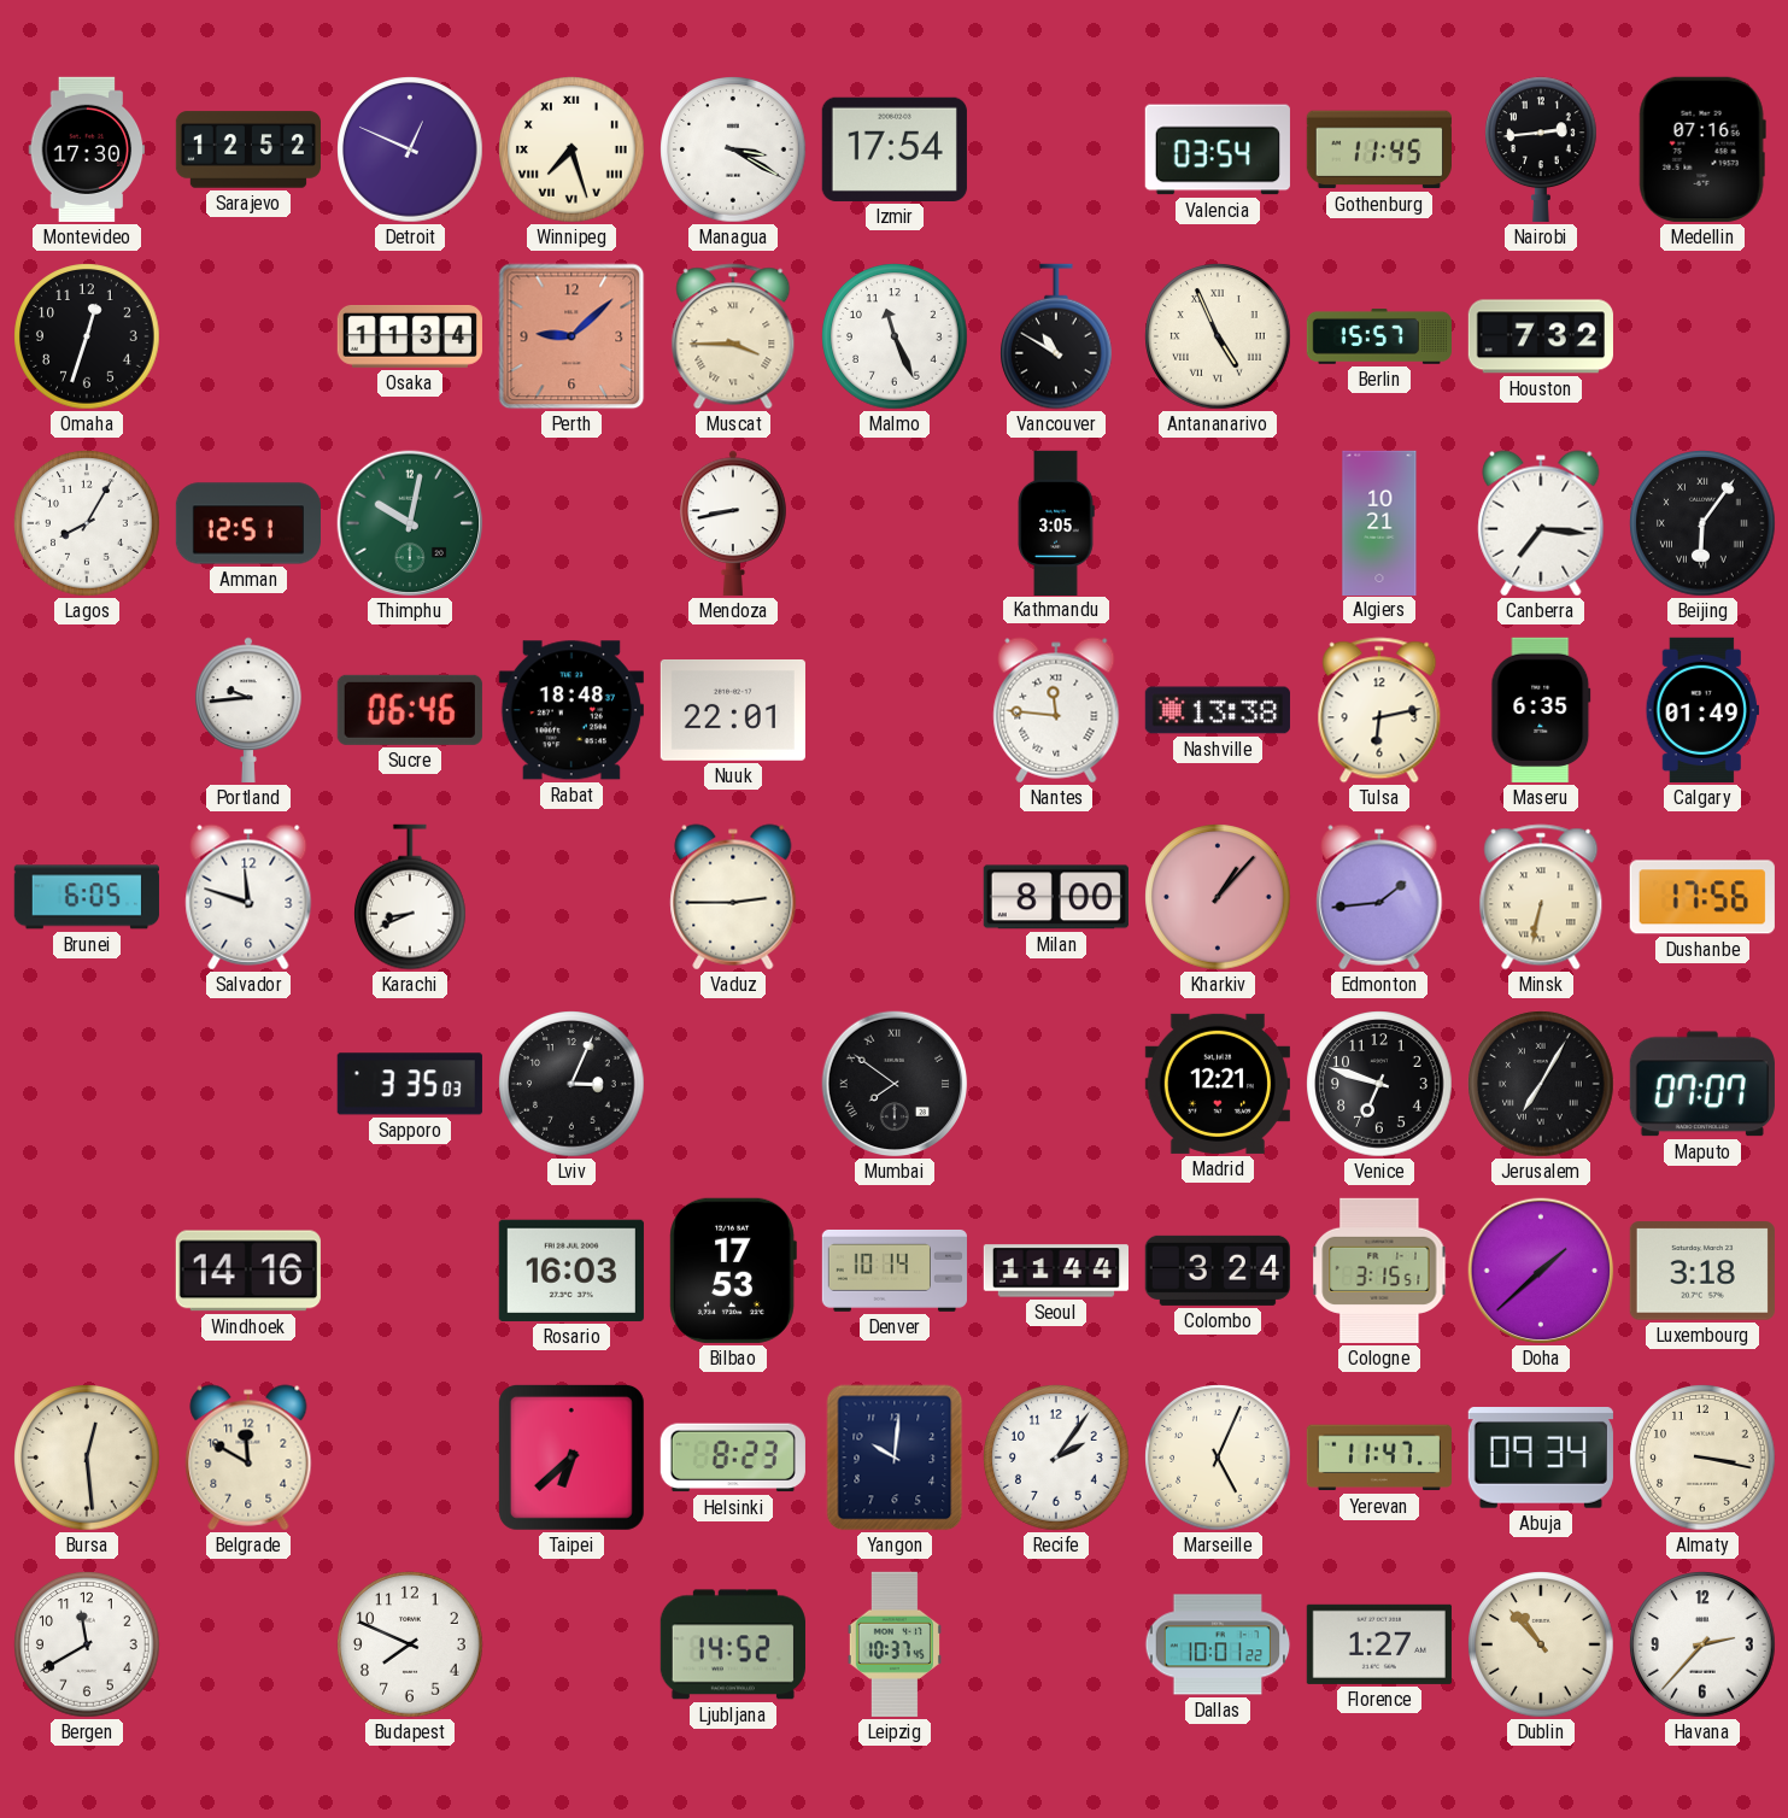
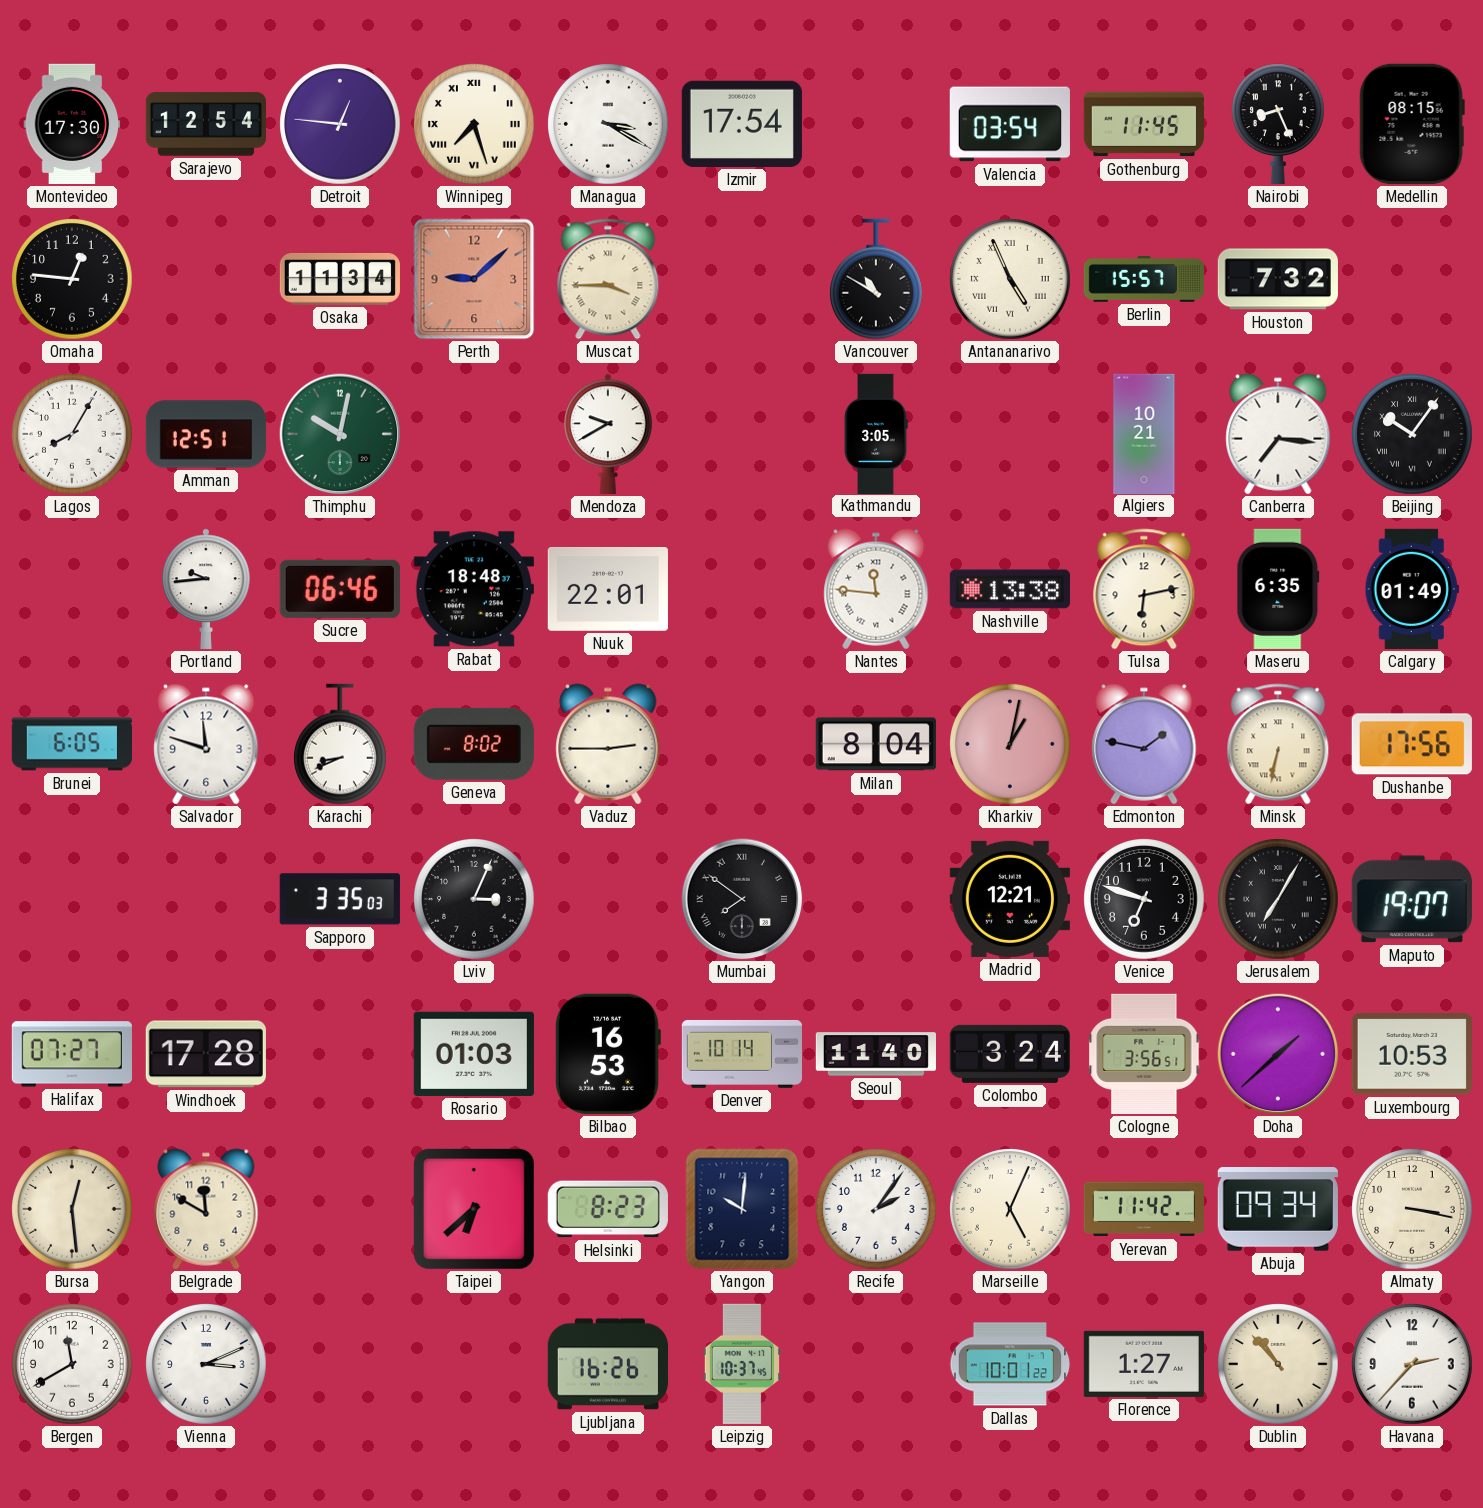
Sarajevo: 12:52 -> 12:54 (205, 124)
Detroit: 12:49 -> 12:46 (340, 124)
Nairobi: 2:44 -> 8:26 (1279, 124)
Medellin: 07:16 -> 08:15 (1412, 124)
Omaha: 12:33 -> 12:46 (72, 279)
Malmo: 11:26 -> none (895, 336)
Mendoza: 8:43 -> 9:40 (608, 434)
Beijing: 6:06 -> 10:06 (1412, 434)
Geneva: none -> 8:02 (474, 744)
Milan: 8:00 -> 8:04 (876, 744)
Kharkiv: 1:07 -> 1:02 (1010, 744)
Edmonton: 1:44 -> 1:47 (1144, 744)
Maputo: 07:07 -> 19:07 (1412, 899)
Halifax: none -> 07:27 (72, 1054)
Windhoek: 14:16 -> 17:28 (206, 1054)
Rosario: 16:03 -> 01:03 (474, 1054)
Bilbao: 17:53 -> 16:53 (608, 1054)
Seoul: 11:44 -> 11:40 (875, 1054)
Cologne: 3:15 -> 3:56 (1144, 1054)
Luxembourg: 3:18 -> 10:53 (1412, 1054)
Yerevan: 11:47 -> 11:42 (1144, 1209)
Vienna: none -> 3:11 (206, 1364)
Budapest: 7:49 -> none (410, 1644)
Ljubljana: 14:52 -> 16:26 (608, 1364)
